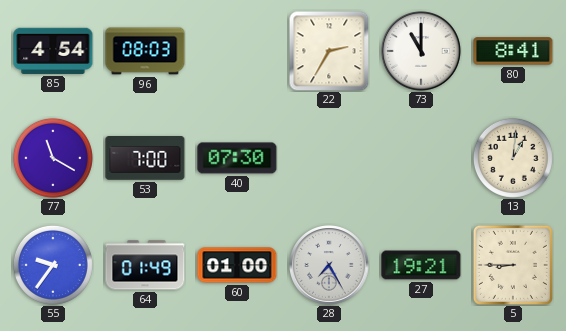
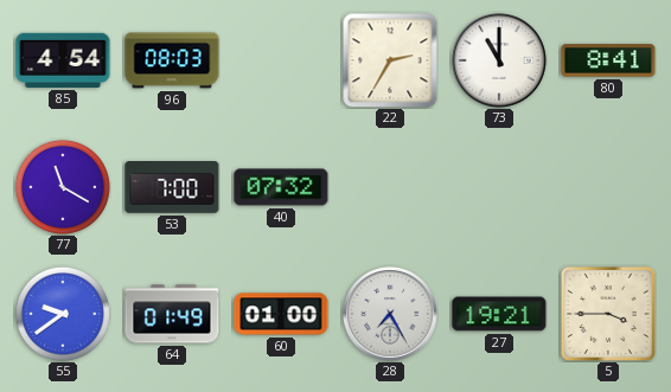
40: 07:30 -> 07:32 (281, 187)
13: 1:01 -> none (513, 158)
55: 9:36 -> 9:39 (63, 314)
5: 8:45 -> 3:45 (608, 314)
